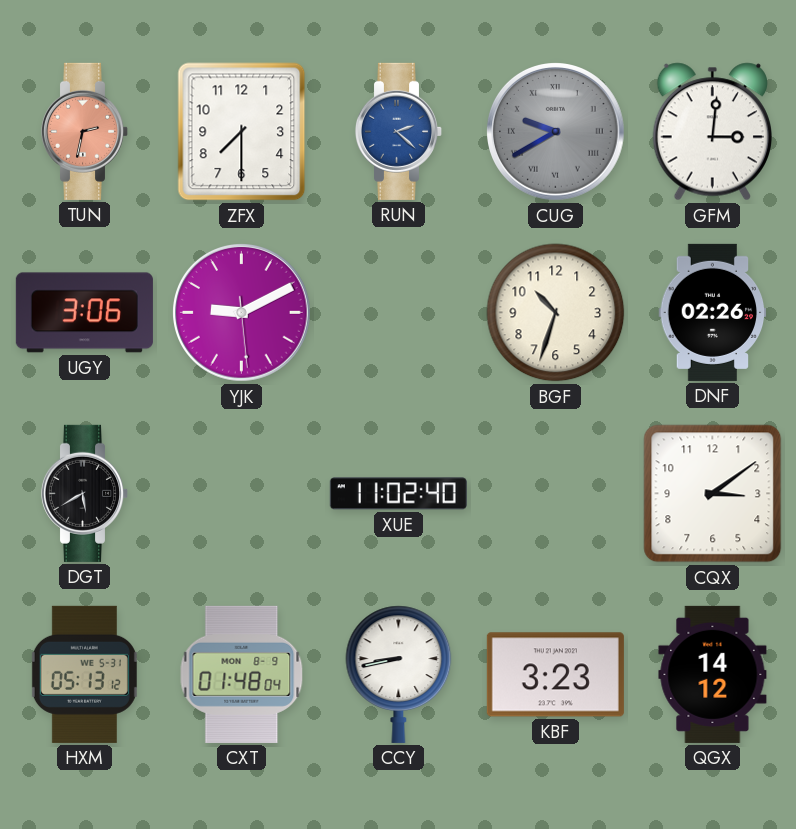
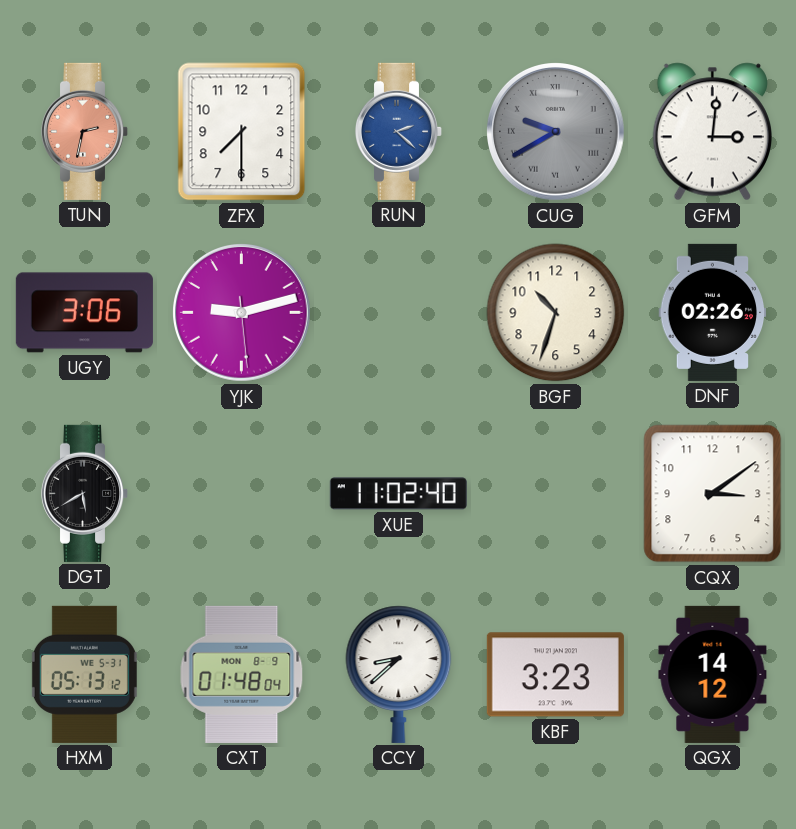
YJK: 9:10 -> 9:12 (242, 313)
CCY: 8:43 -> 8:38 (399, 674)
